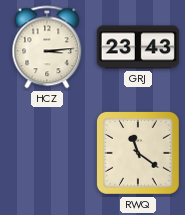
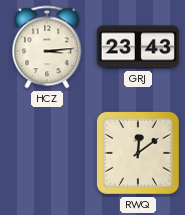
RWQ: 11:21 -> 12:09 (138, 153)
